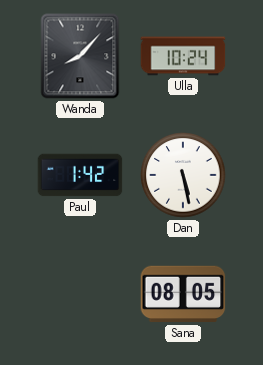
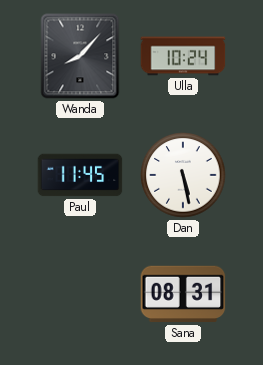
Paul: 1:42 -> 11:45 (80, 175)
Sana: 08:05 -> 08:31 (183, 294)
